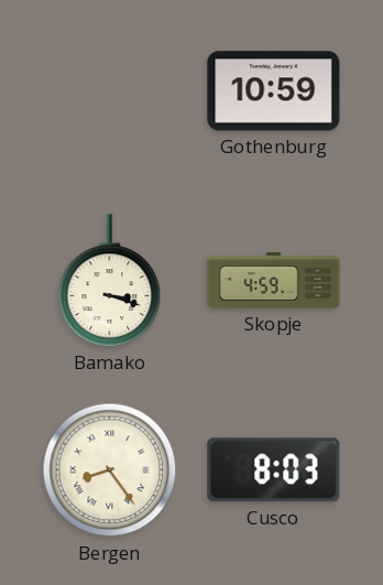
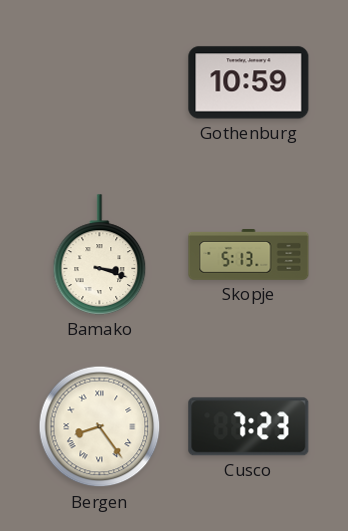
Skopje: 4:59 -> 5:13 (249, 255)
Cusco: 8:03 -> 7:23 (249, 427)
